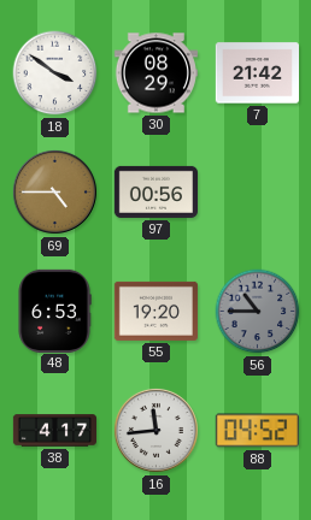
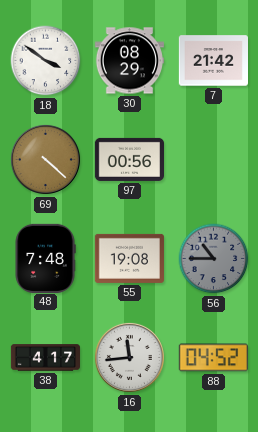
69: 4:45 -> 4:22 (45, 159)
48: 6:53 -> 7:48 (45, 258)
55: 19:20 -> 19:08 (129, 258)
